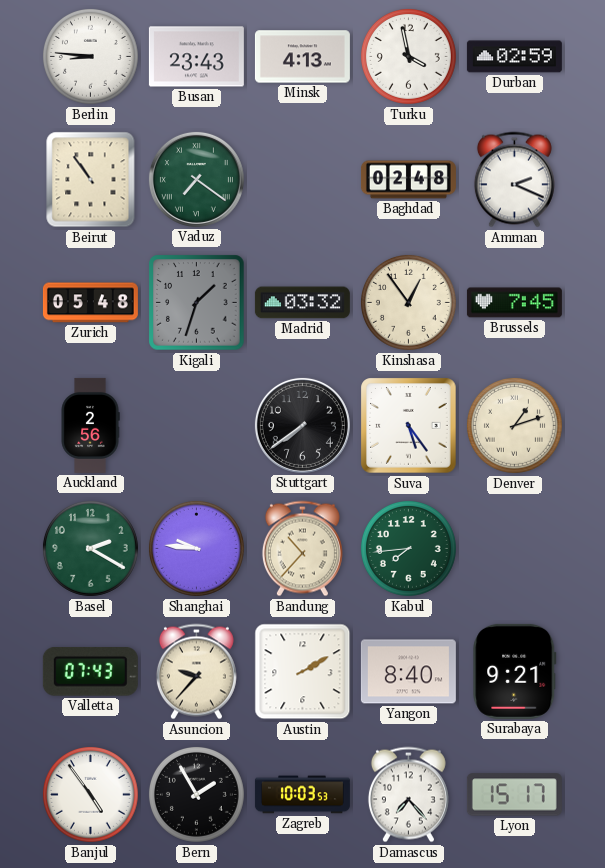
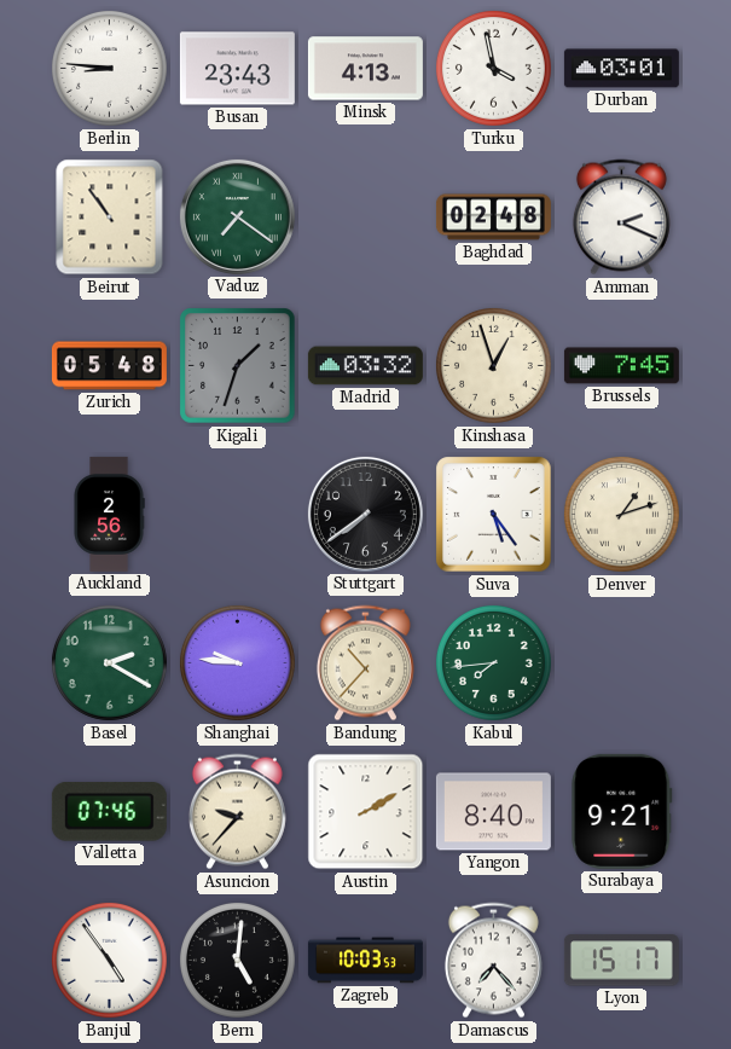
Durban: 02:59 -> 03:01 (621, 69)
Kinshasa: 12:54 -> 12:57 (493, 365)
Valletta: 07:43 -> 07:46 (109, 812)
Bern: 1:55 -> 5:01 (237, 960)
